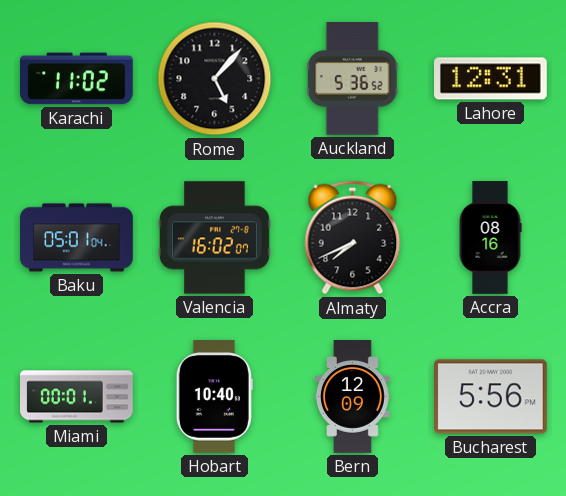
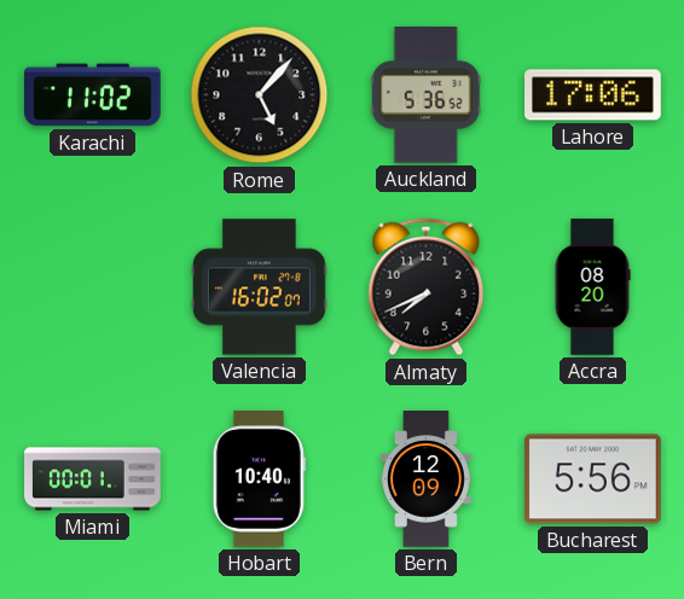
Lahore: 12:31 -> 17:06 (593, 95)
Baku: 05:01 -> none (77, 238)
Accra: 08:16 -> 08:20 (592, 287)
